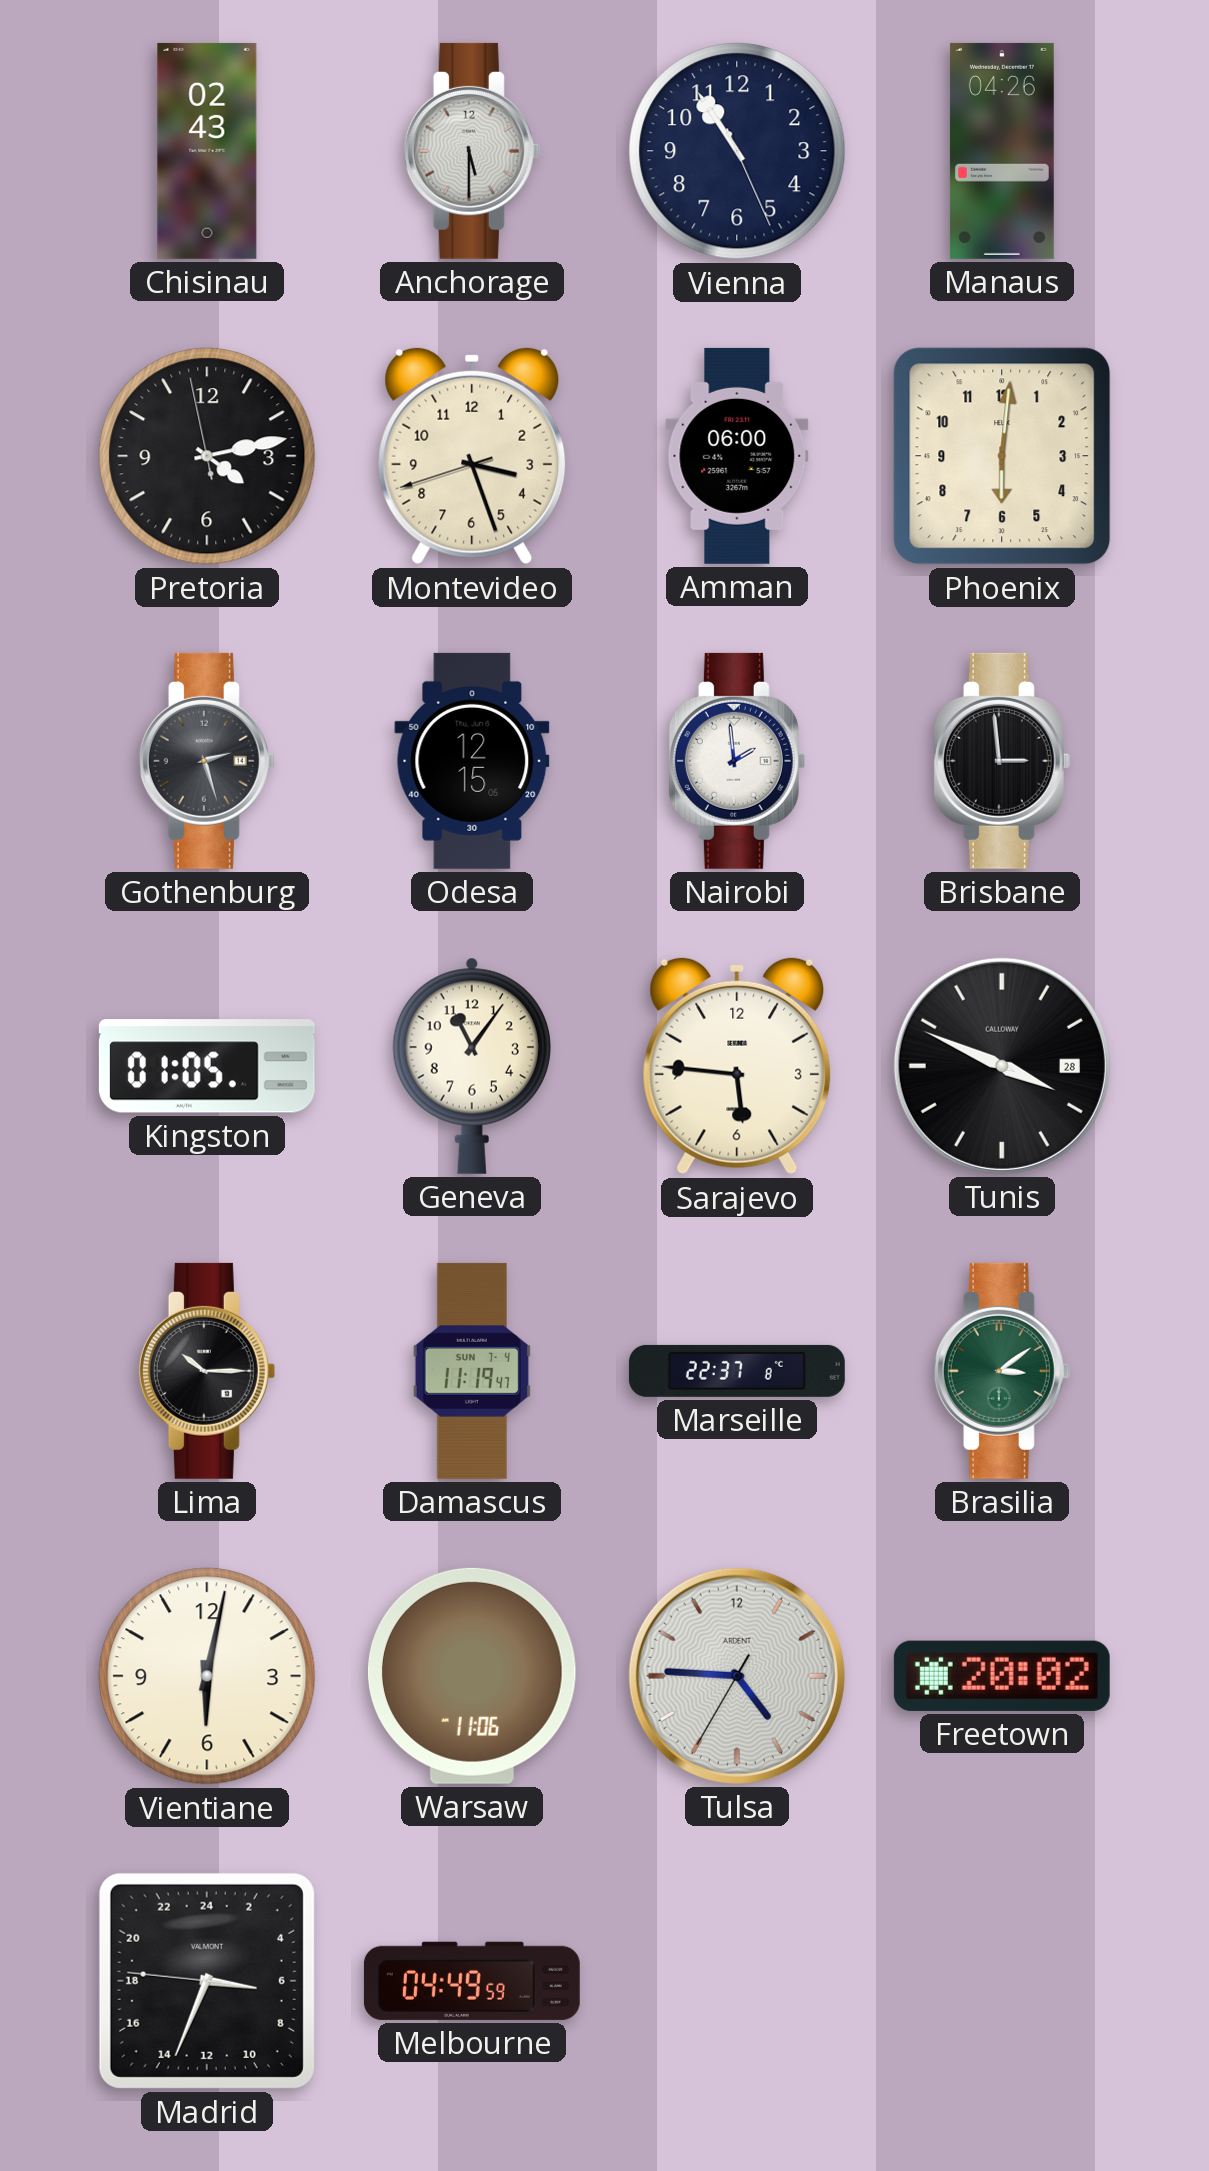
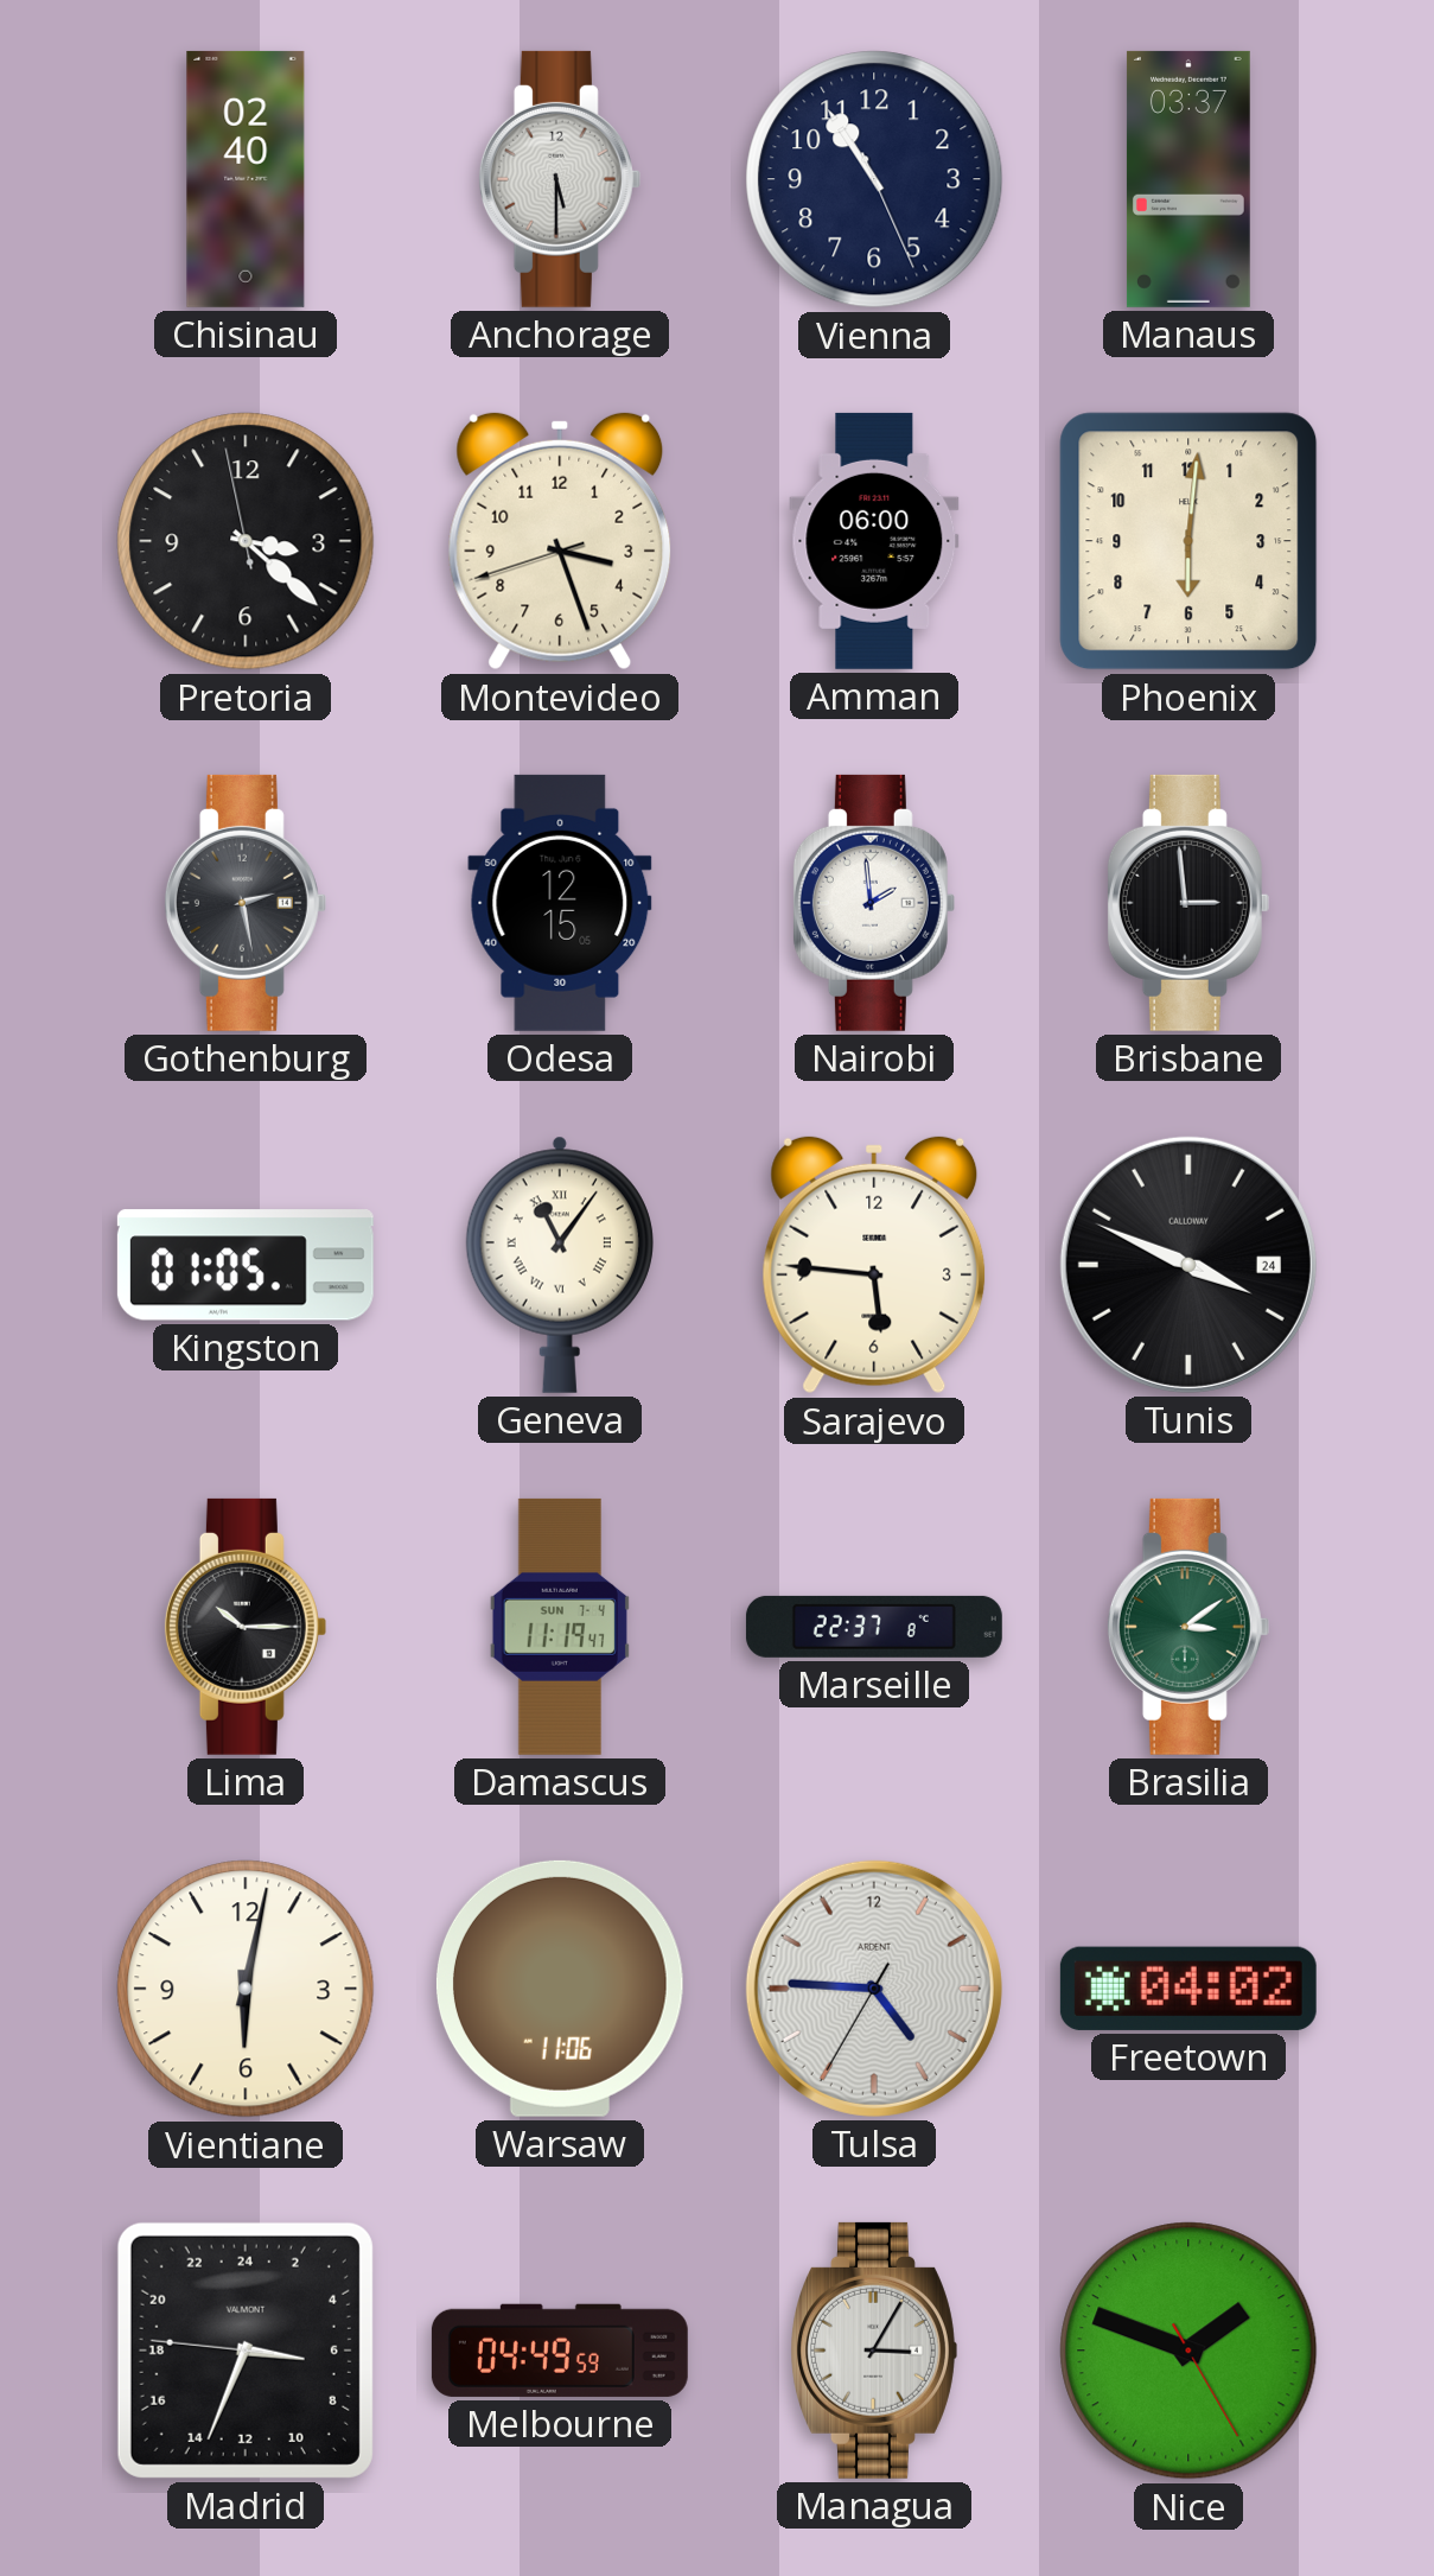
Chisinau: 02:43 -> 02:40 (246, 179)
Manaus: 04:26 -> 03:37 (1188, 179)
Pretoria: 4:12 -> 3:21 (246, 541)
Gothenburg: 2:27 -> 2:28 (246, 903)
Geneva numerals: Arabic -> Roman (560, 1265)
Tunis date: 28 -> 24 (1188, 1265)
Freetown: 20:02 -> 04:02 (1188, 1989)
Managua: none -> 3:05 (874, 2351)
Nice: none -> 1:48 (1188, 2351)
